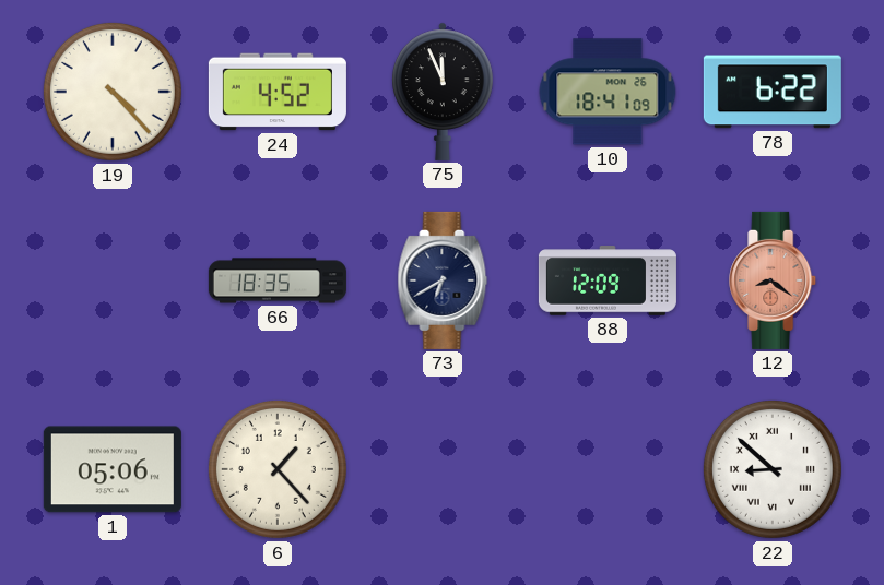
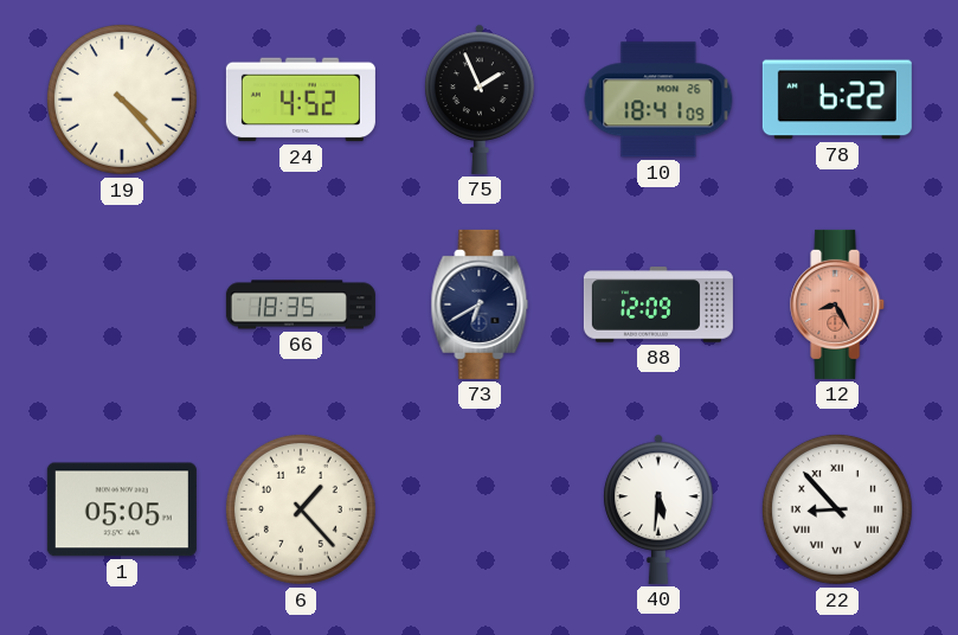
75: 11:56 -> 1:56 (480, 100)
12: 8:21 -> 8:25 (838, 304)
1: 05:06 -> 05:05 (122, 509)
40: none -> 5:31 (658, 509)
22: 8:52 -> 8:53 (837, 509)
